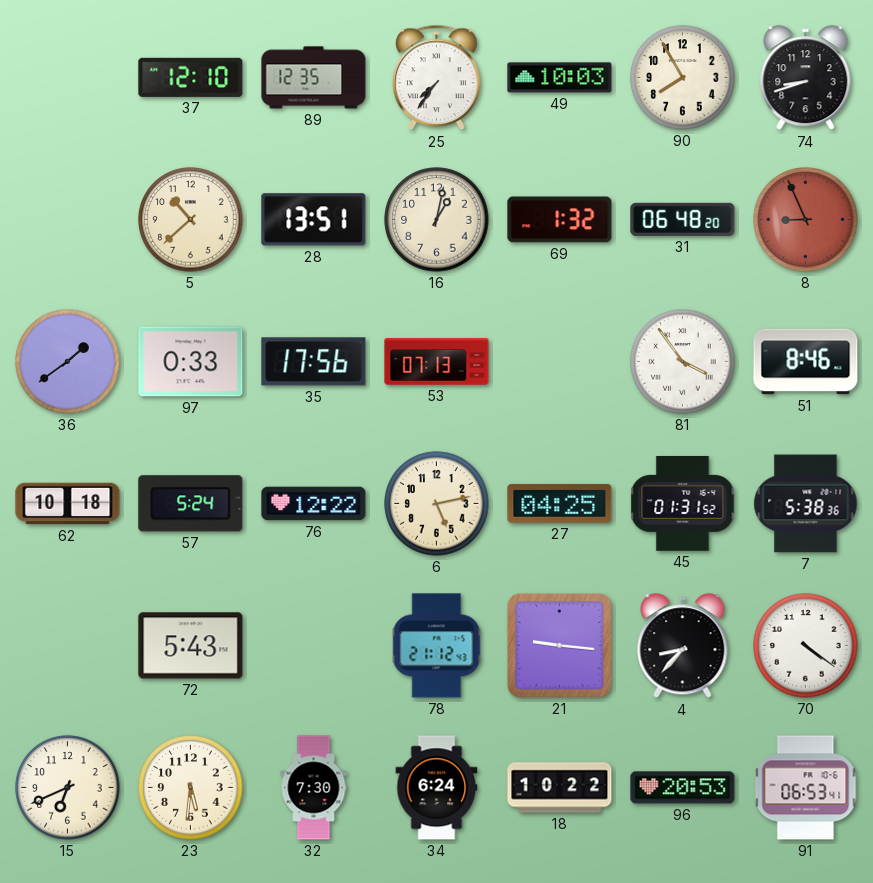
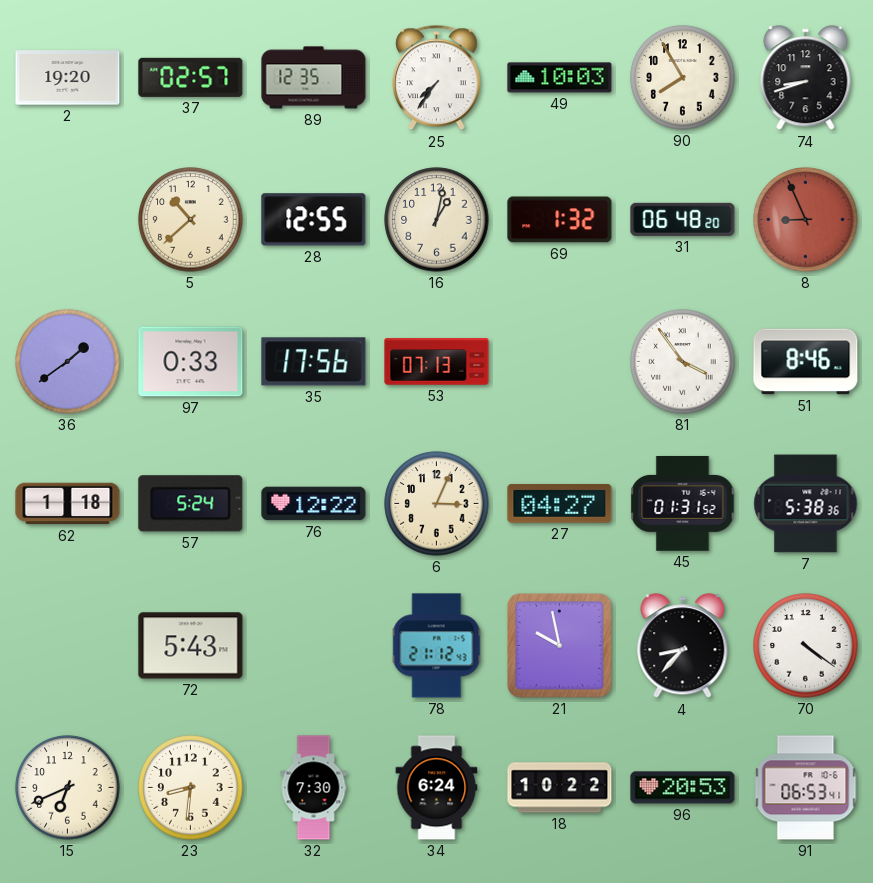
2: none -> 19:20 (68, 78)
37: 12:10 -> 02:57 (191, 77)
28: 13:51 -> 12:55 (314, 220)
62: 10:18 -> 1:18 (68, 504)
6: 5:13 -> 3:04 (437, 504)
27: 04:25 -> 04:27 (560, 503)
21: 9:16 -> 9:58 (560, 646)
23: 5:31 -> 8:31 (191, 788)
